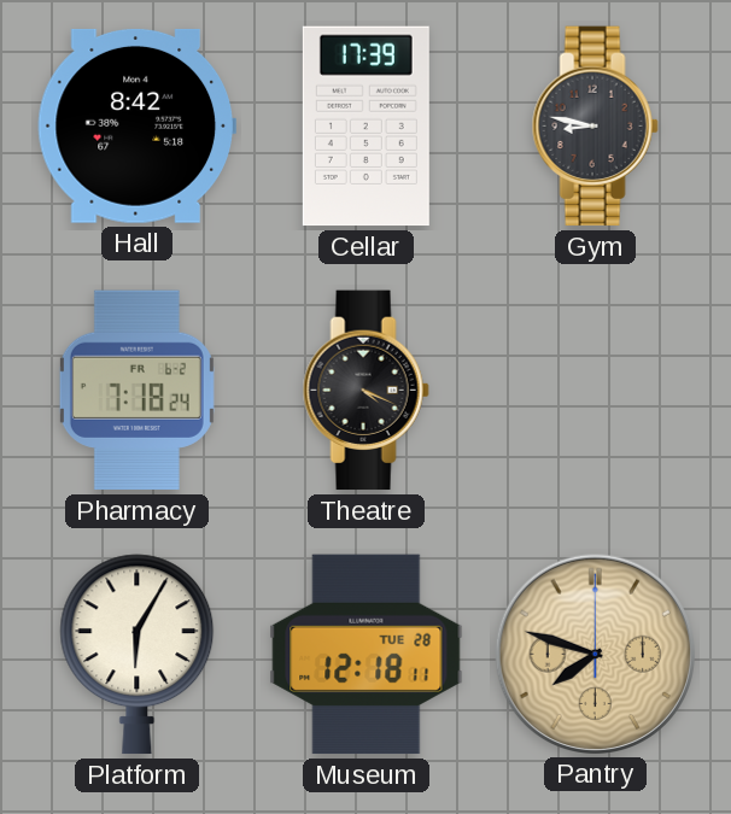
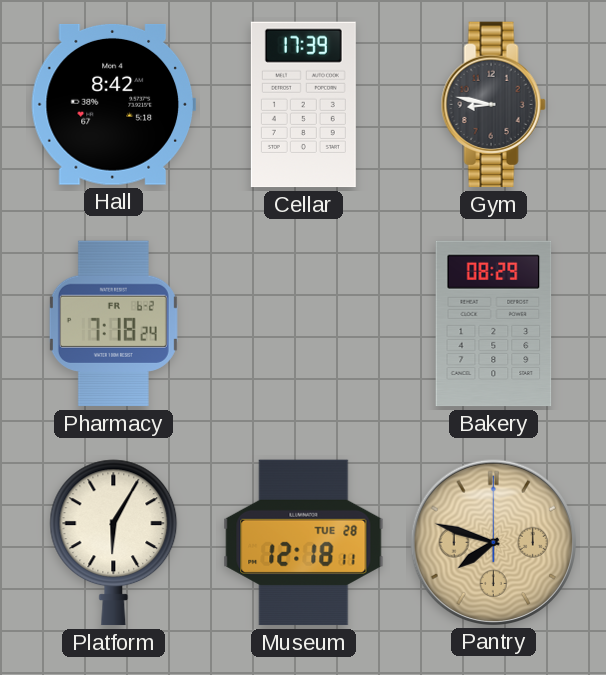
Theatre: 4:19 -> none (366, 391)
Bakery: none -> 08:29 (494, 324)
